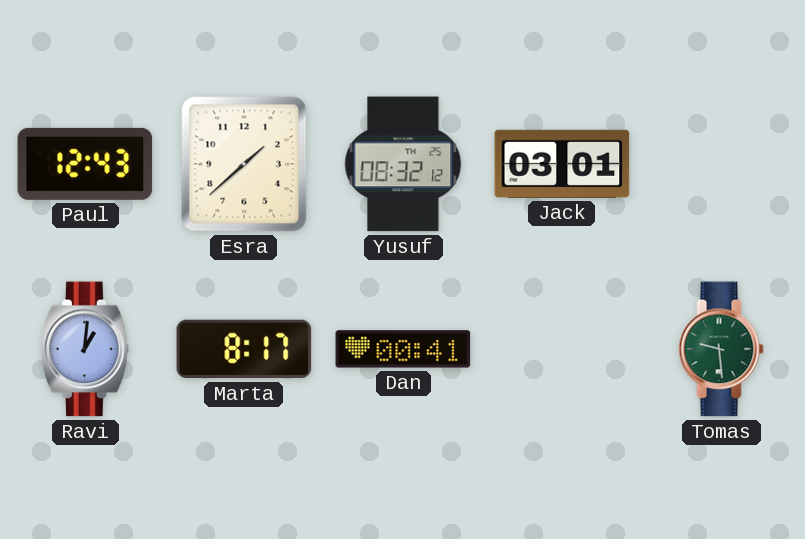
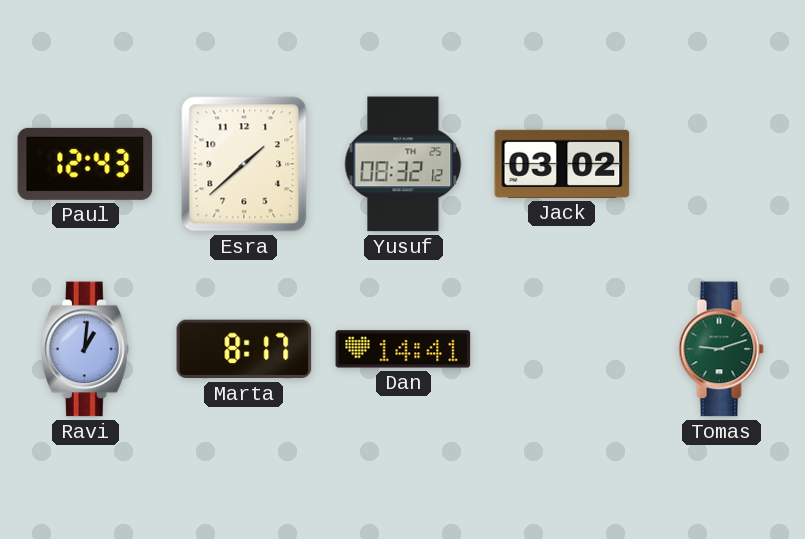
Jack: 03:01 -> 03:02 (562, 164)
Dan: 00:41 -> 14:41 (403, 349)
Tomas: 9:29 -> 9:12 (721, 349)
